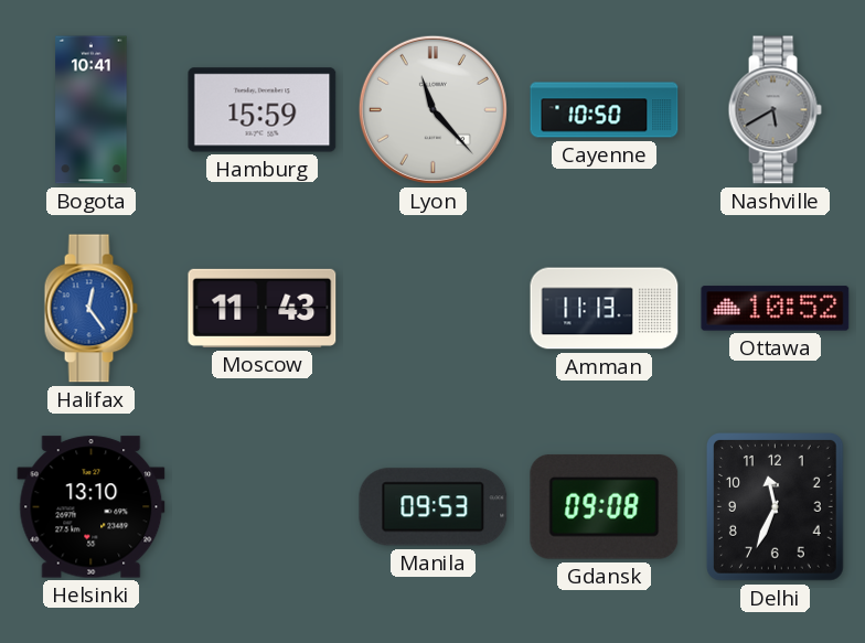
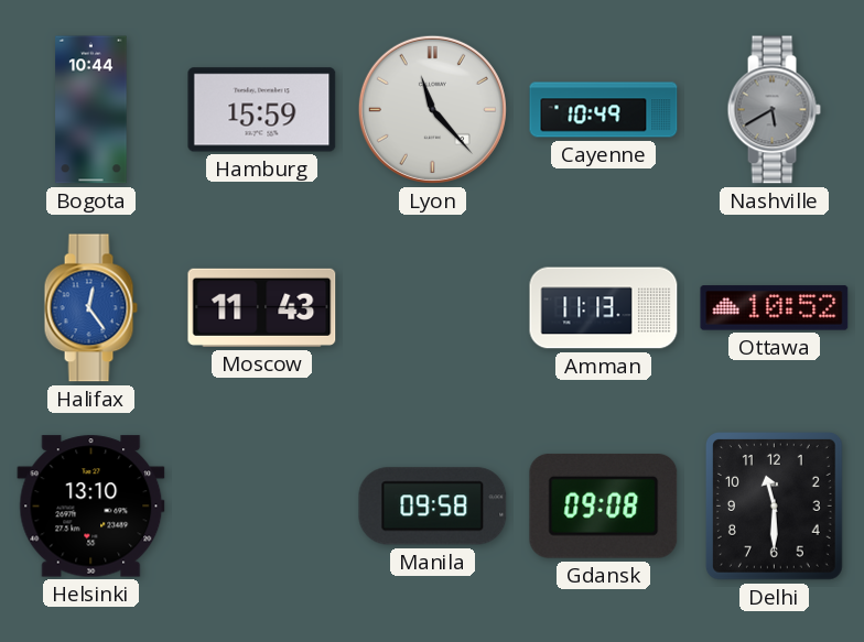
Bogota: 10:41 -> 10:44 (91, 110)
Cayenne: 10:50 -> 10:49 (604, 110)
Manila: 09:53 -> 09:58 (433, 507)
Delhi: 11:34 -> 11:30 (775, 507)
